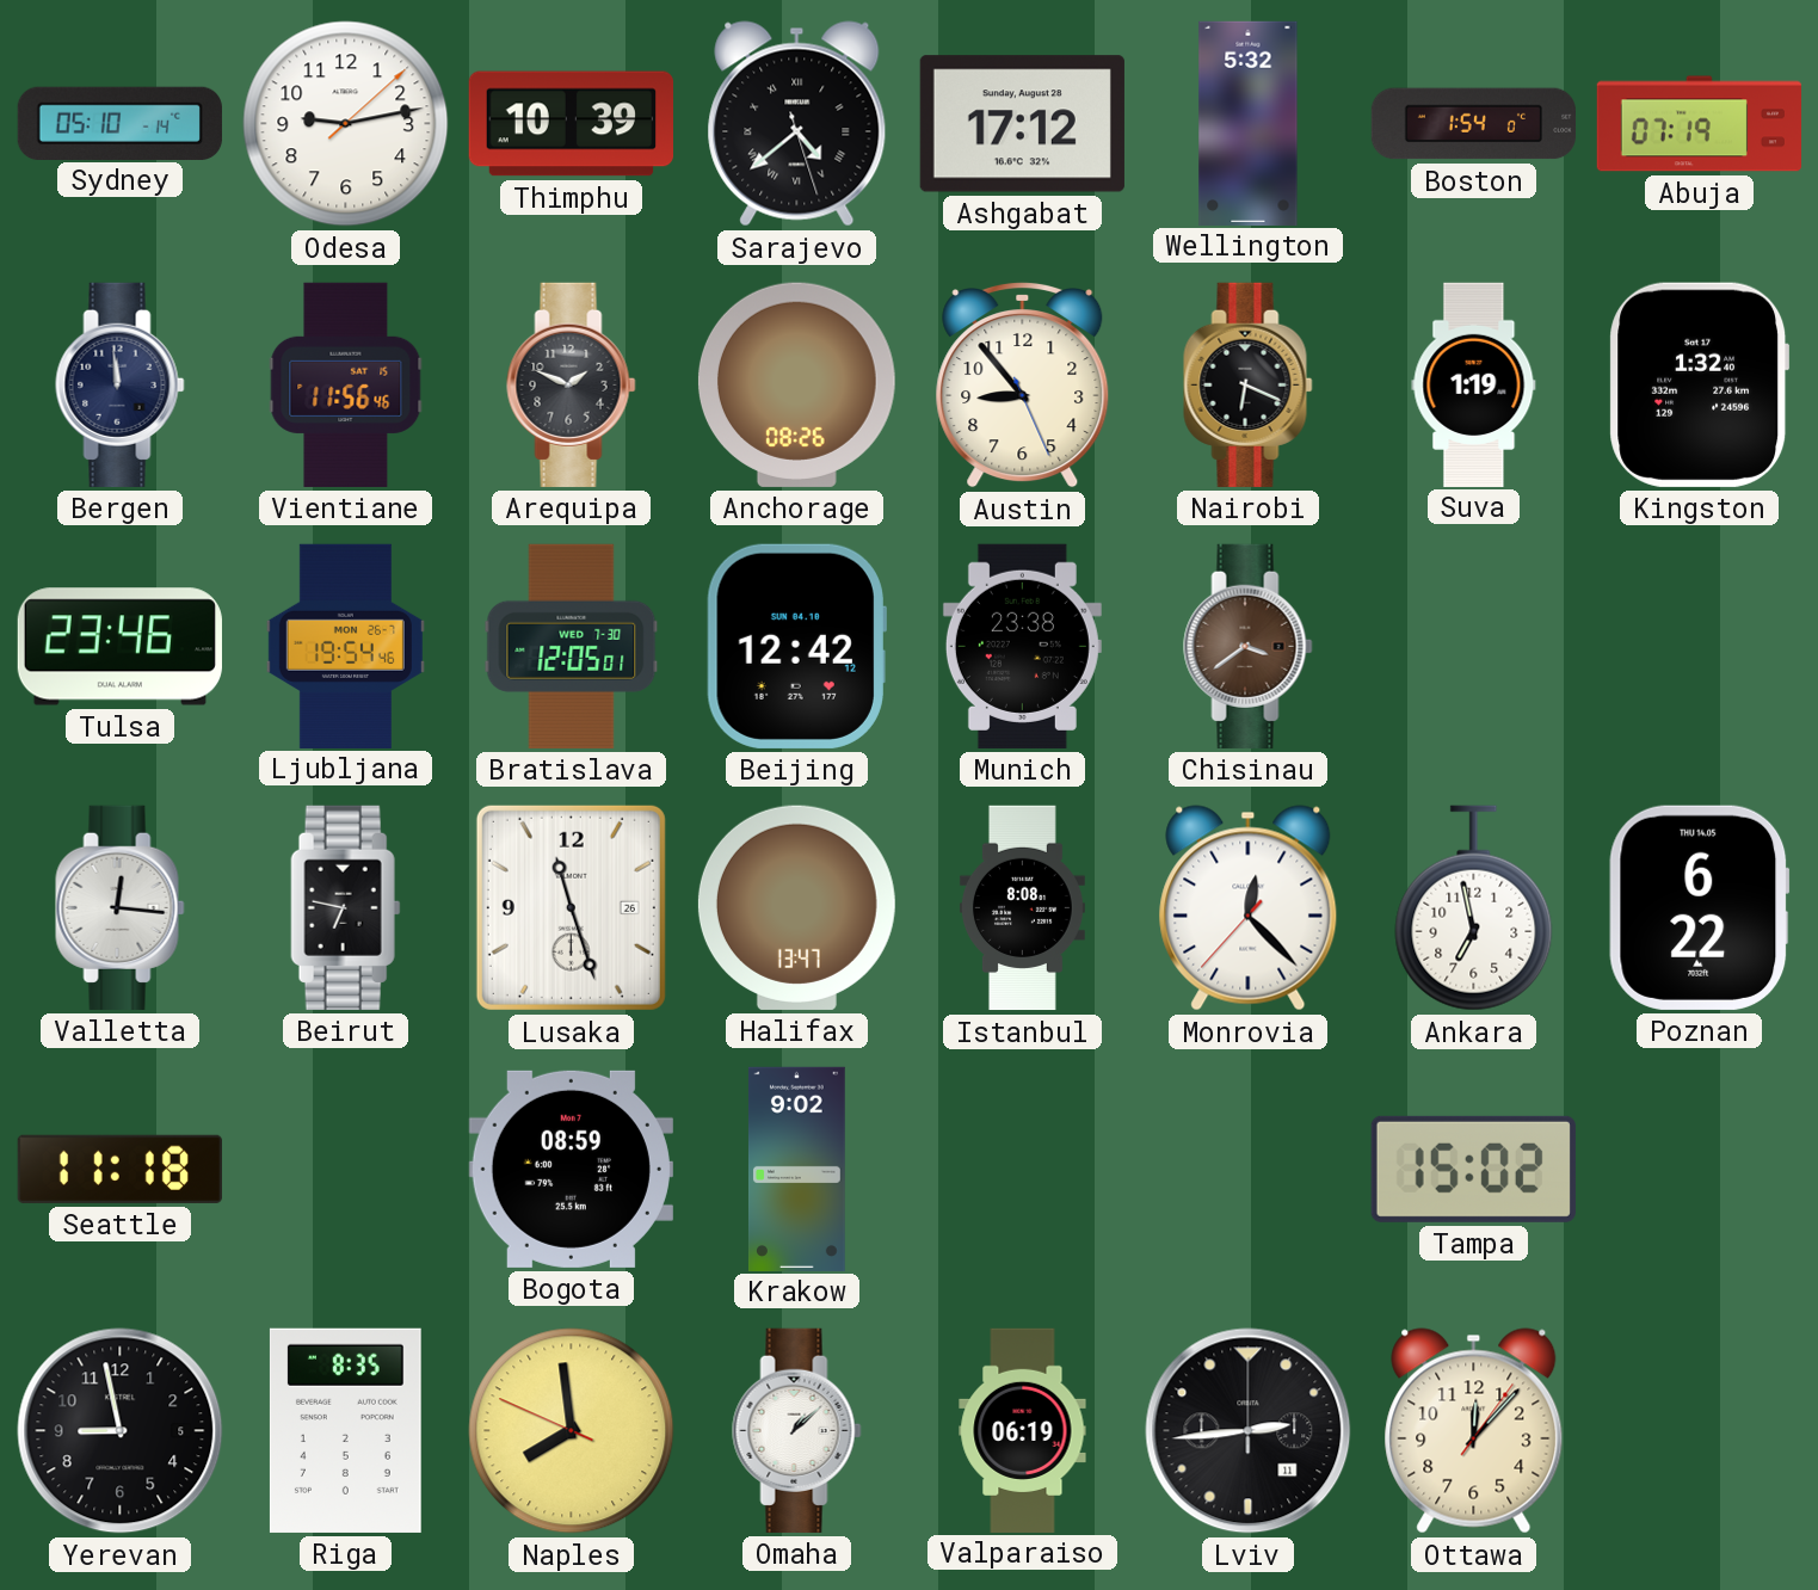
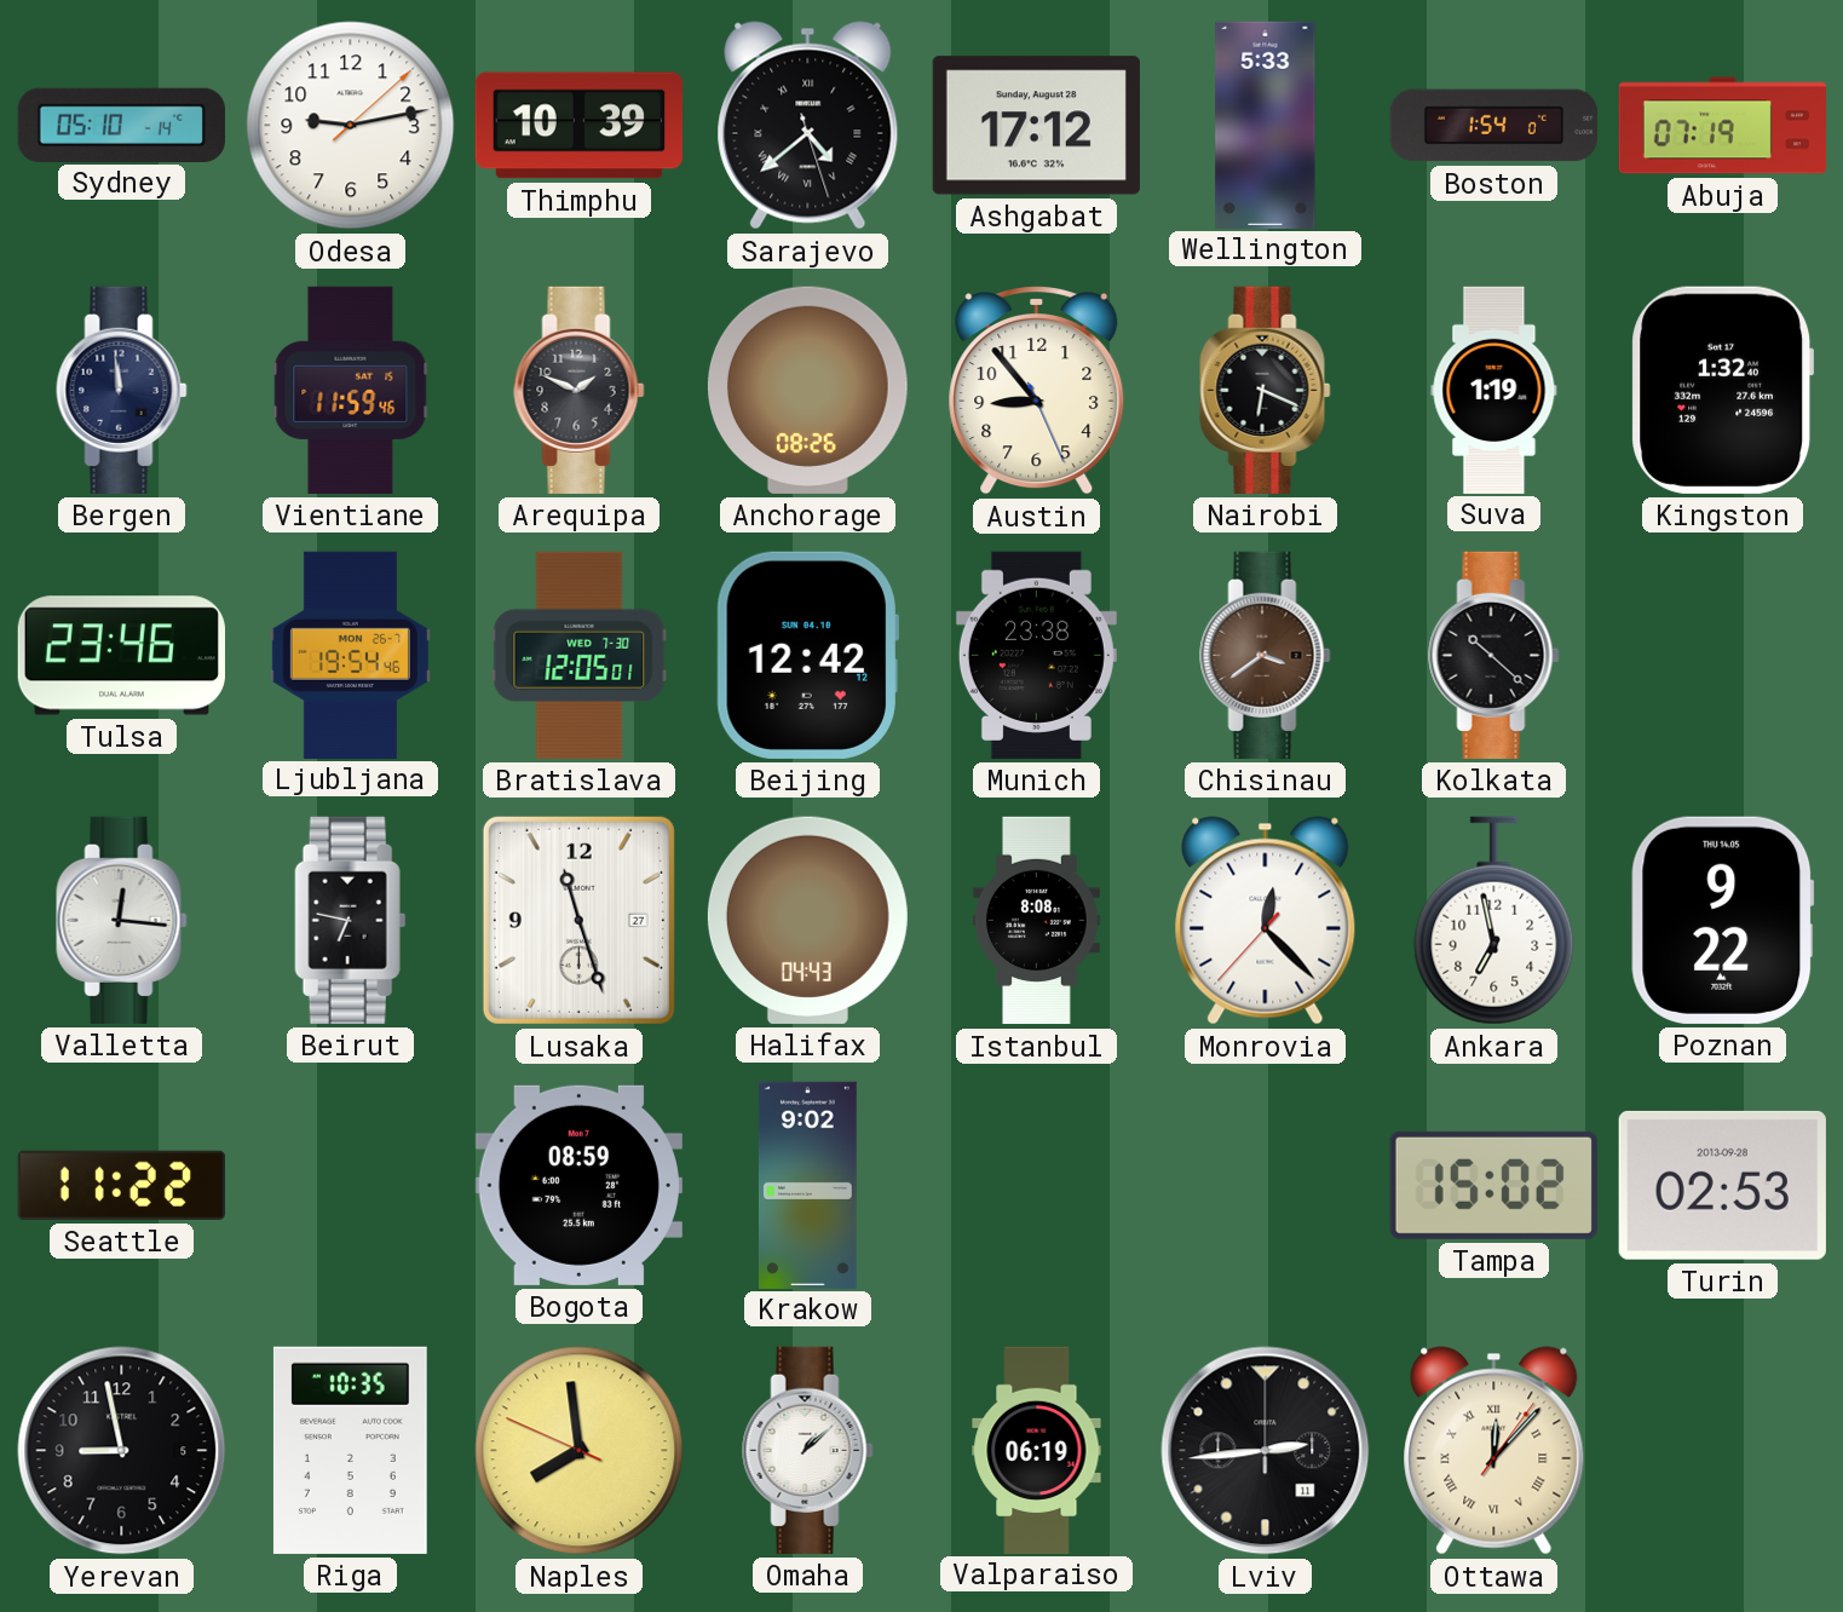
Wellington: 5:32 -> 5:33 (1266, 125)
Vientiane: 11:56 -> 11:59 (351, 390)
Kolkata: none -> 10:22 (1494, 655)
Lusaka date: 26 -> 27 (578, 920)
Halifax: 13:47 -> 04:43 (807, 920)
Poznan: 6:22 -> 9:22 (1723, 920)
Seattle: 11:18 -> 11:22 (121, 1185)
Turin: none -> 02:53 (1722, 1185)
Riga: 8:35 -> 10:35 (350, 1450)
Ottawa numerals: Arabic -> Roman (1494, 1451)
